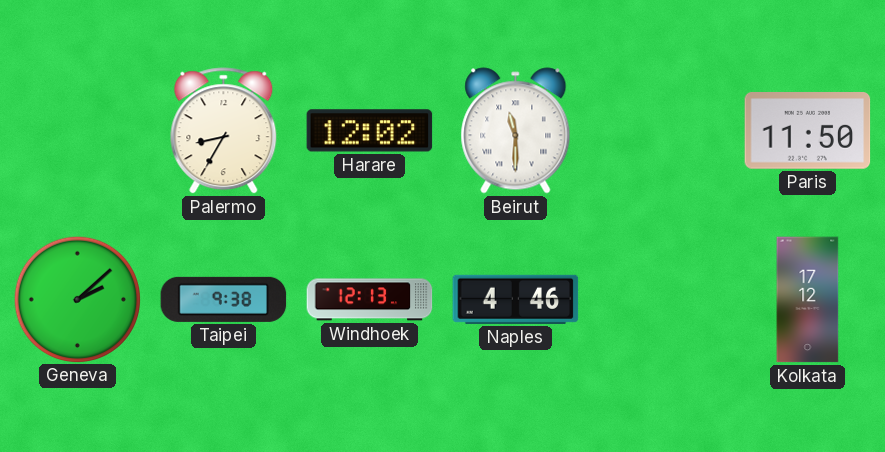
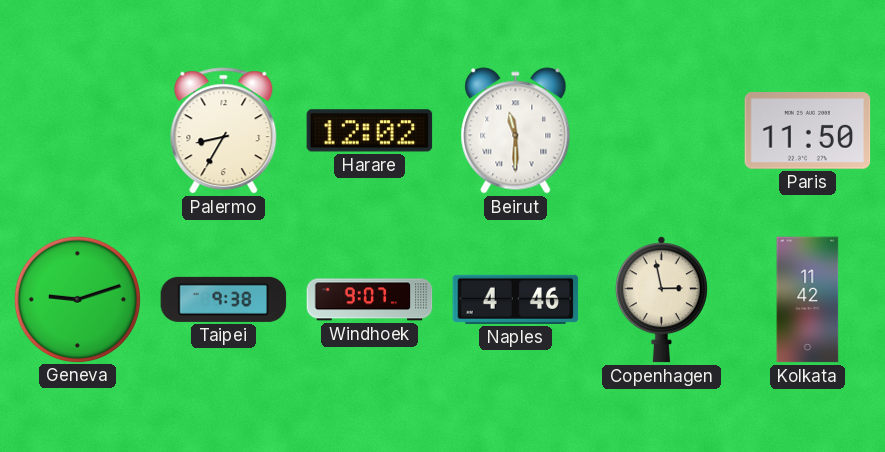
Geneva: 2:08 -> 9:12 (77, 299)
Windhoek: 12:13 -> 9:07 (370, 300)
Copenhagen: none -> 2:58 (661, 300)
Kolkata: 17:12 -> 11:42 (808, 300)
